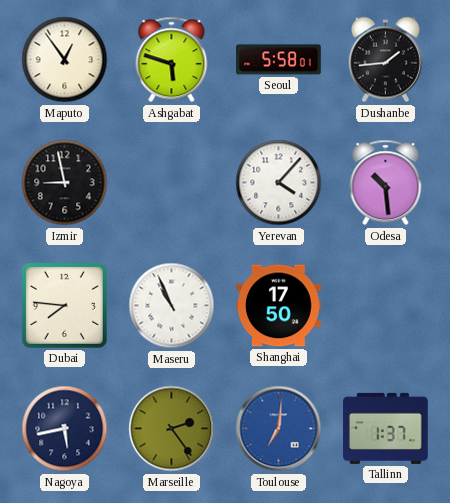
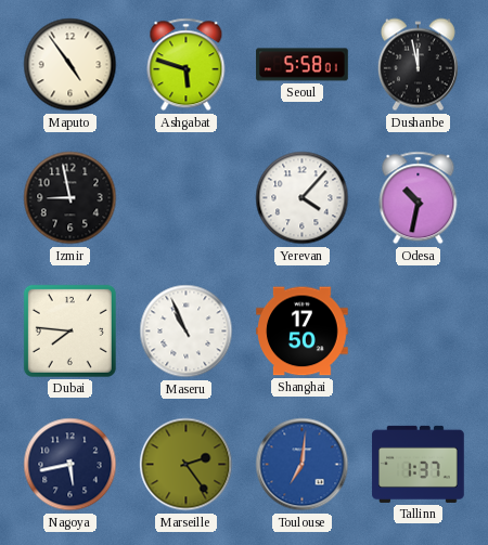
Maputo: 12:54 -> 4:54 (70, 65)
Dushanbe: 1:44 -> 11:58 (418, 65)
Odesa: 10:29 -> 10:32 (419, 198)
